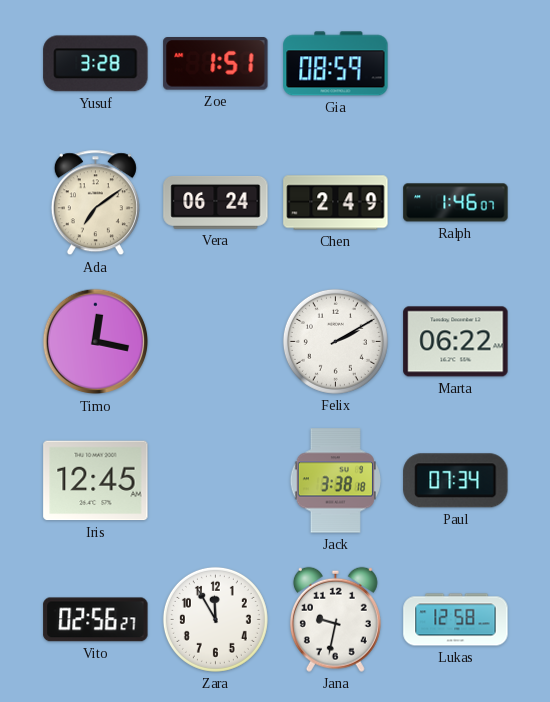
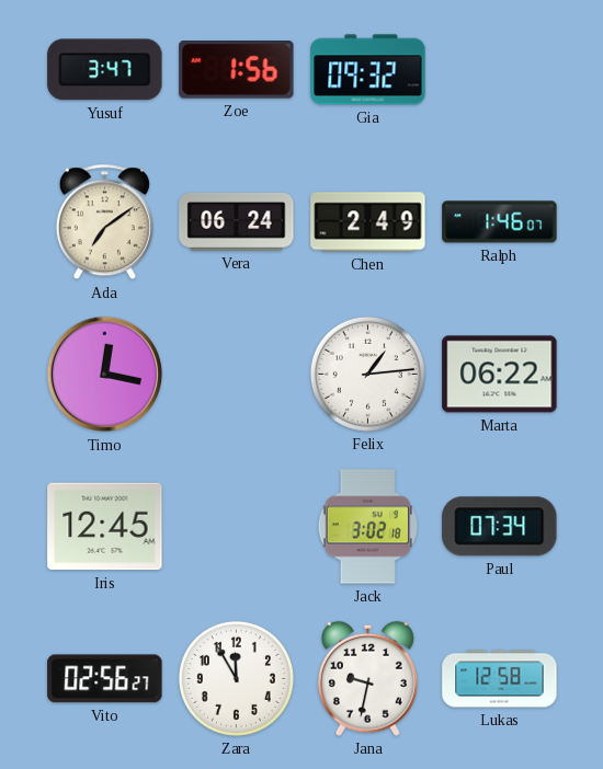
Yusuf: 3:28 -> 3:47 (105, 70)
Zoe: 1:51 -> 1:56 (237, 70)
Gia: 08:59 -> 09:32 (368, 70)
Felix: 2:10 -> 1:14 (367, 374)
Jack: 3:38 -> 3:02 (367, 527)
